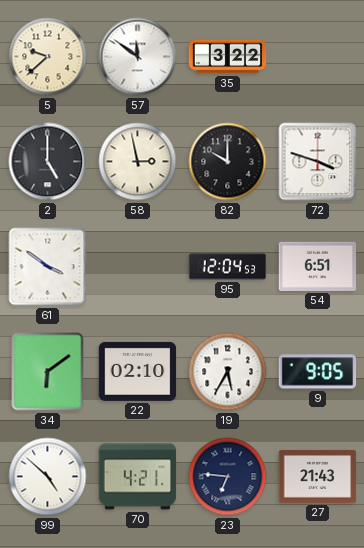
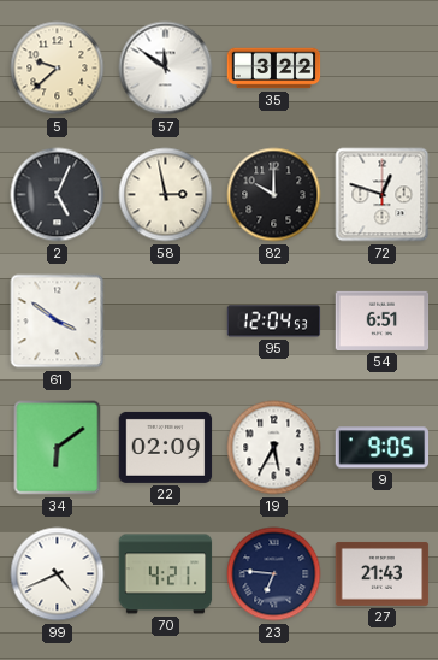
2: 5:00 -> 5:04 (58, 195)
72: 3:48 -> 12:48 (383, 195)
22: 02:10 -> 02:09 (166, 447)
99: 4:52 -> 4:41 (58, 574)
